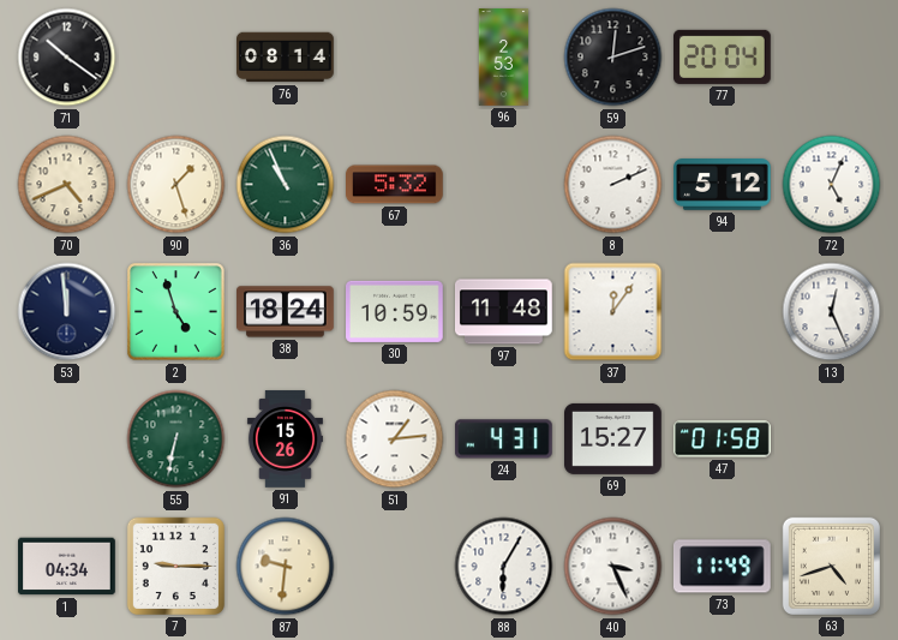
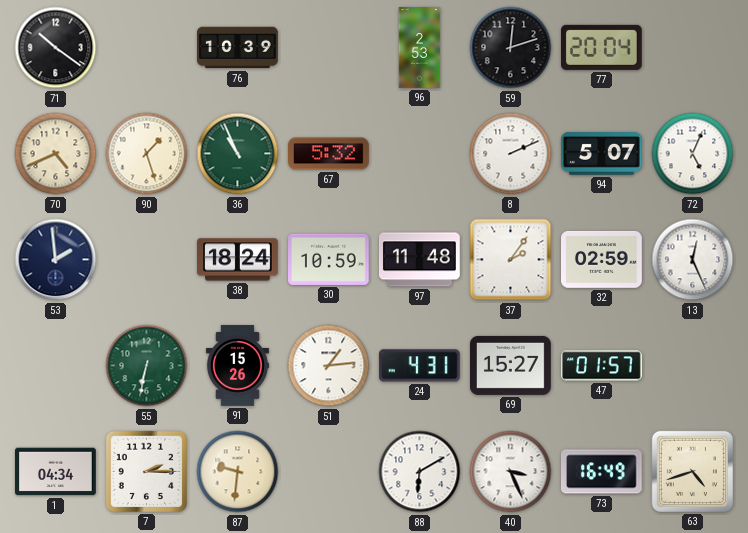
76: 08:14 -> 10:39 (238, 48)
94: 5:12 -> 5:07 (602, 154)
53: 11:59 -> 1:59 (56, 260)
2: 4:57 -> none (176, 312)
37: 12:06 -> 2:06 (511, 260)
32: none -> 02:59 (602, 259)
47: 01:58 -> 01:57 (602, 366)
7: 9:15 -> 2:15 (146, 471)
88: 6:05 -> 6:10 (420, 472)
73: 11:49 -> 16:49 (601, 472)
